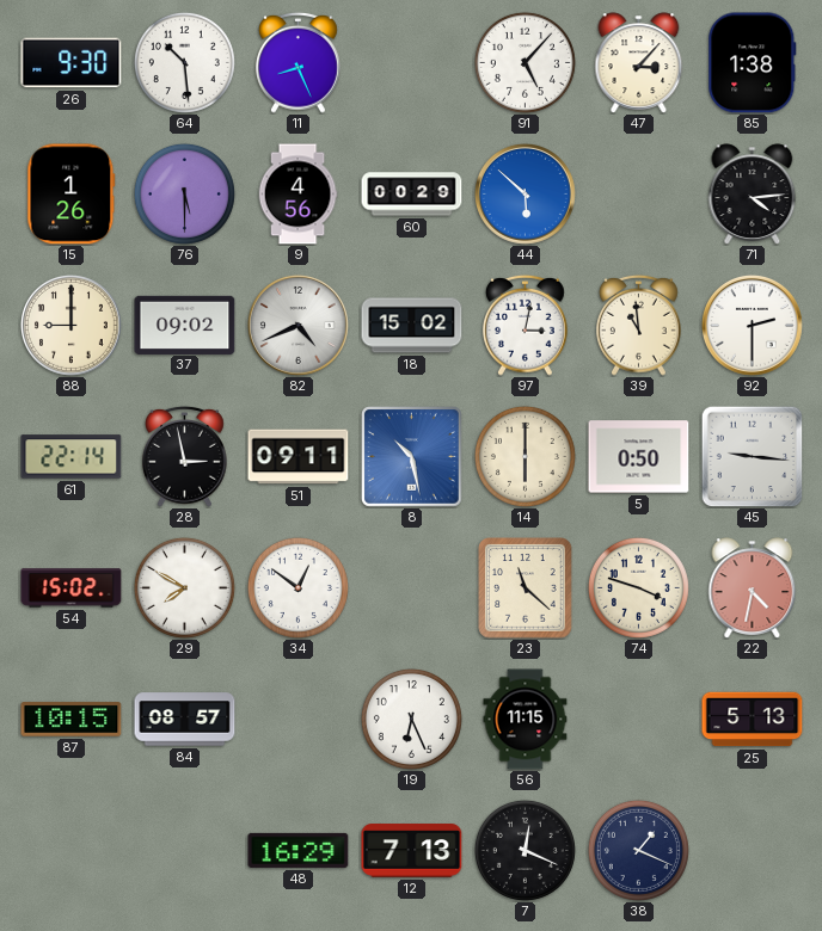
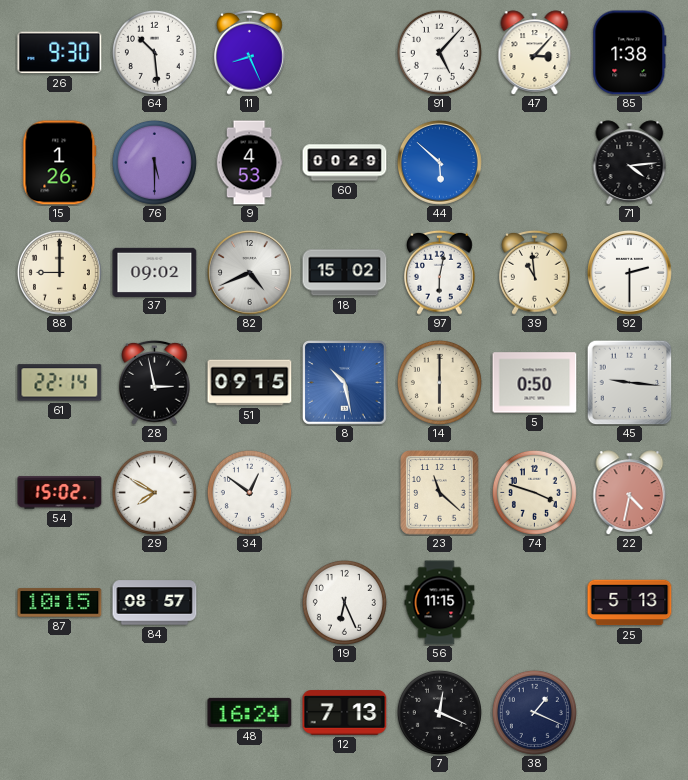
9: 4:56 -> 4:53 (249, 163)
97: 3:02 -> 6:02 (440, 272)
51: 09:11 -> 09:15 (250, 383)
48: 16:29 -> 16:24 (250, 712)
